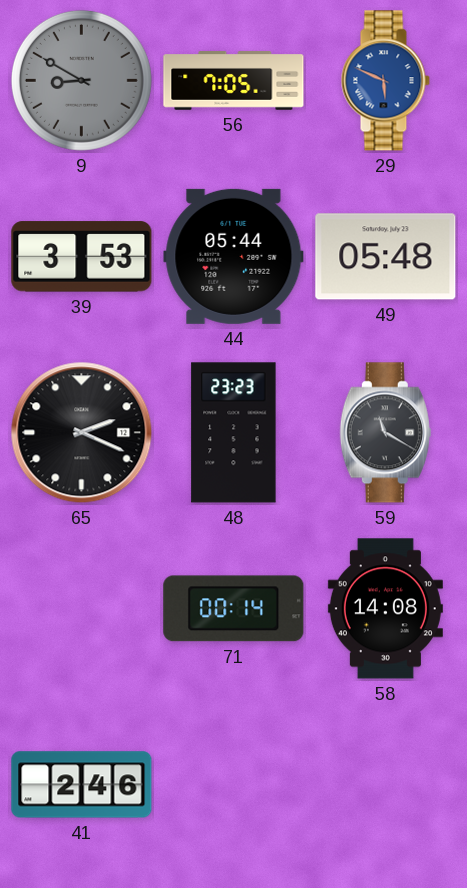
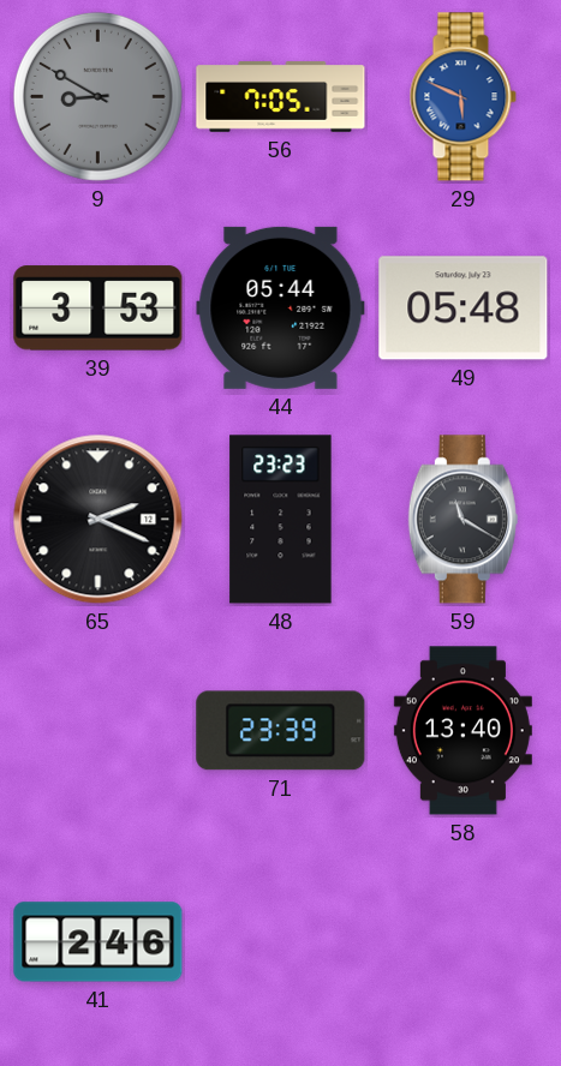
71: 00:14 -> 23:39 (281, 731)
58: 14:08 -> 13:40 (462, 731)
